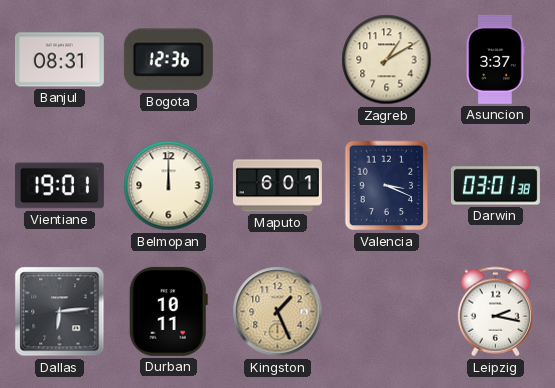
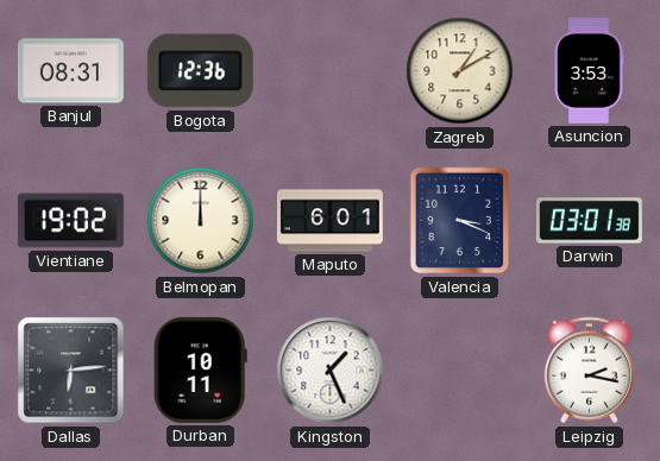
Asuncion: 3:37 -> 3:53 (589, 70)
Vientiane: 19:01 -> 19:02 (70, 221)
Kingston dial: champagne -> white (331, 371)
